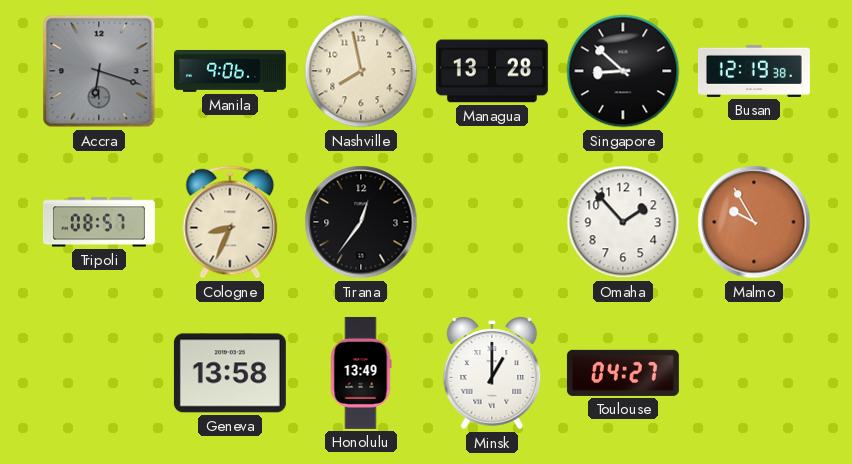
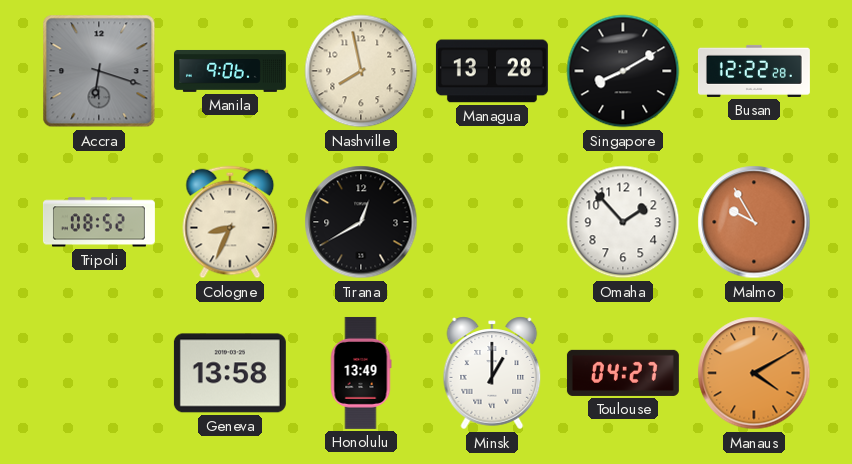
Singapore: 8:52 -> 8:10 (623, 71)
Busan: 12:19 -> 12:22 (754, 71)
Tripoli: 08:57 -> 08:52 (99, 222)
Tirana: 12:36 -> 12:40 (361, 222)
Manaus: none -> 4:10 (754, 373)
